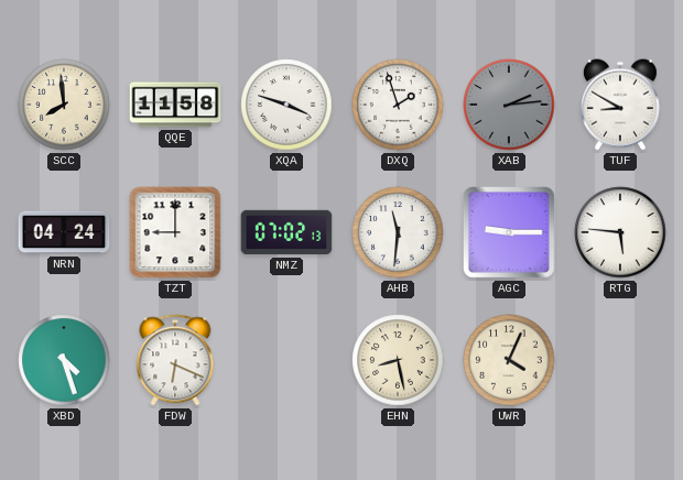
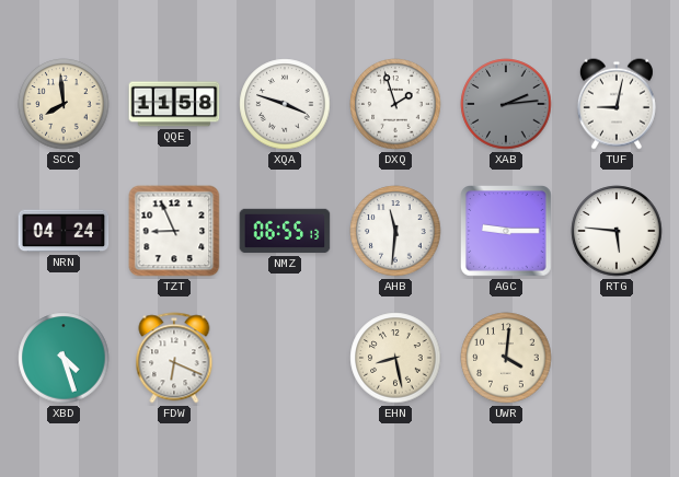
TUF: 8:50 -> 9:02 (617, 104)
TZT: 9:00 -> 8:56 (174, 231)
NMZ: 07:02 -> 06:55 (285, 231)
UWR: 4:04 -> 4:01 (506, 358)
